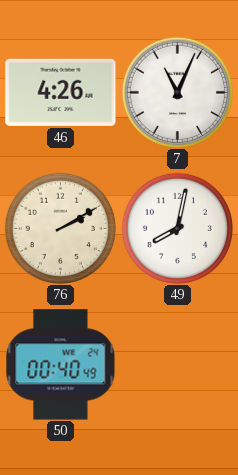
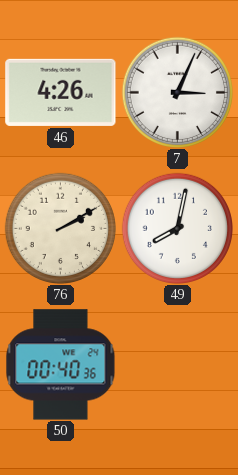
7: 11:04 -> 3:04 (177, 92)
50: 00:40:49 -> 00:40:36 (61, 365)
